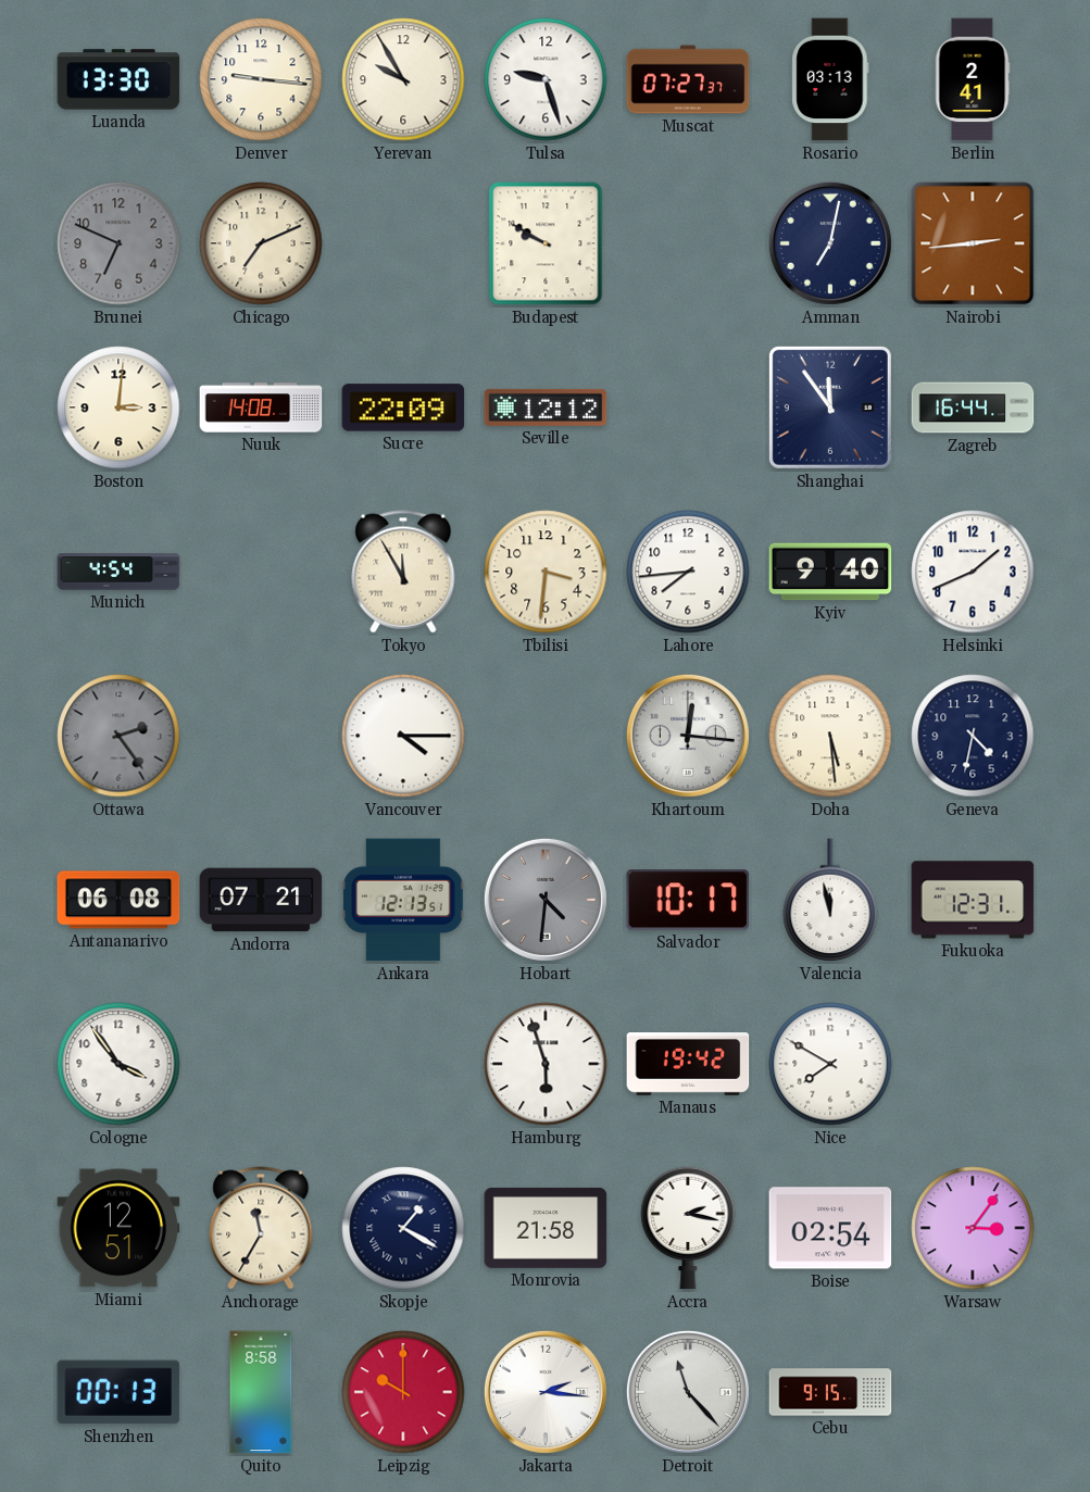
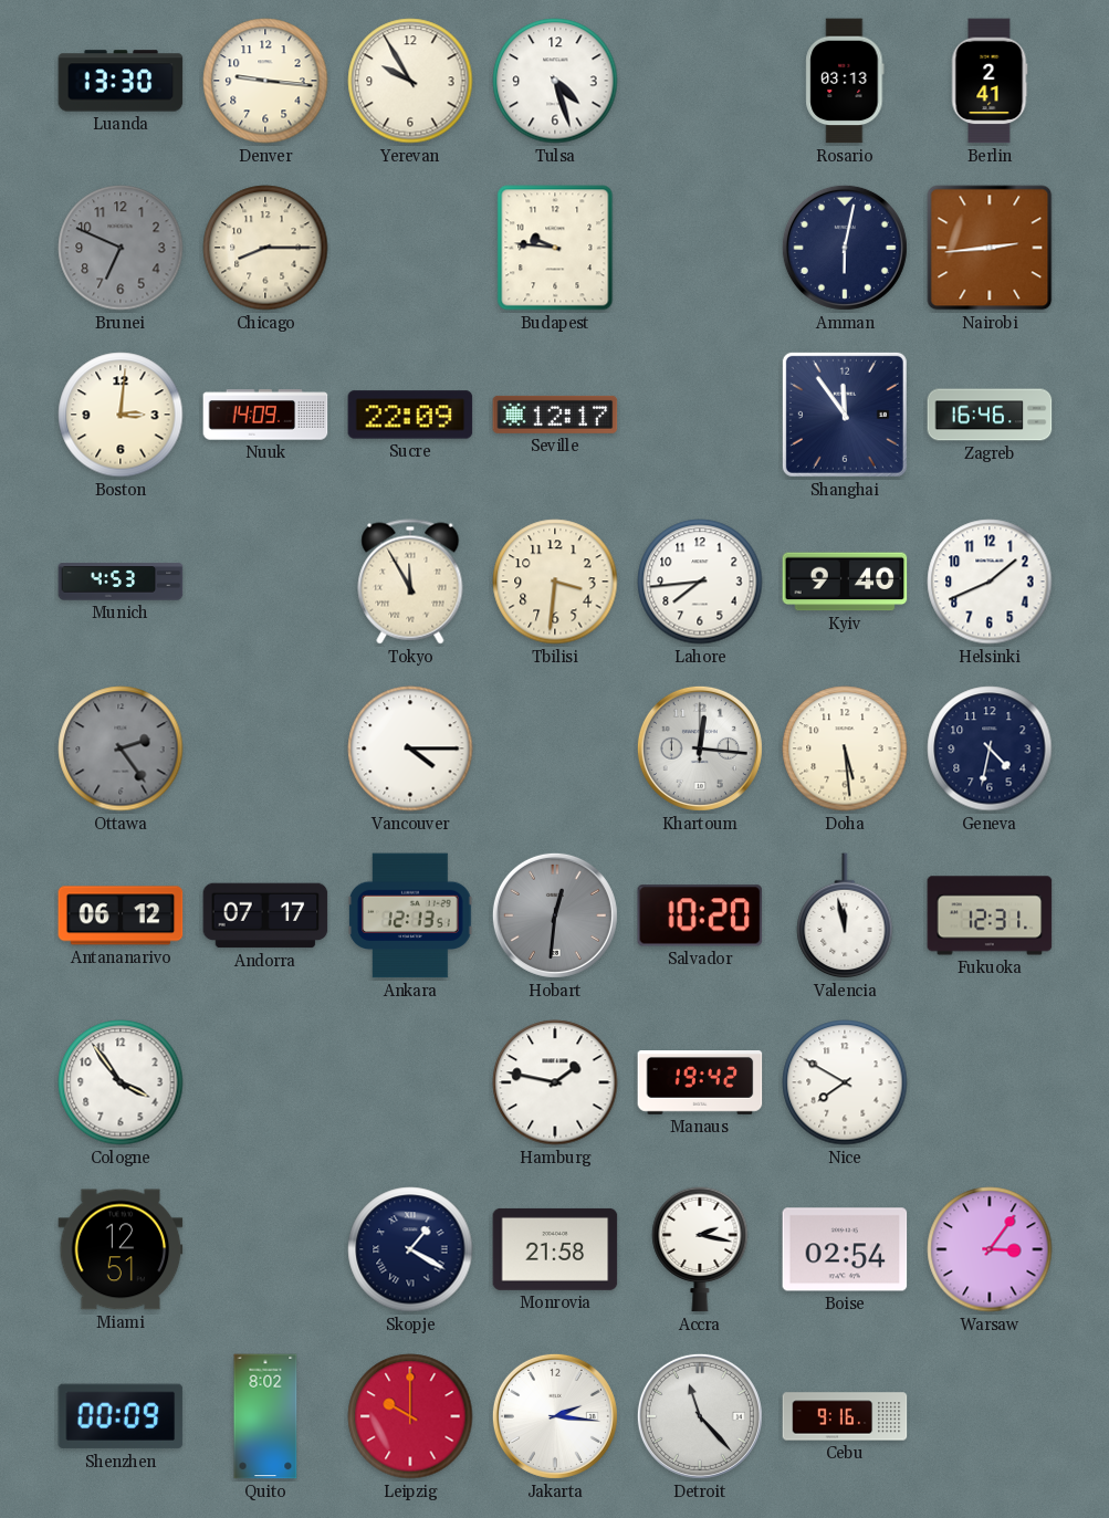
Tulsa: 9:27 -> 4:27 (555, 81)
Muscat: 07:27 -> none (688, 79)
Chicago: 7:11 -> 8:15 (265, 248)
Budapest: 9:50 -> 9:46 (555, 248)
Amman: 7:02 -> 6:02 (845, 248)
Nuuk: 14:08 -> 14:09 (265, 415)
Seville: 12:12 -> 12:17 (555, 415)
Zagreb: 16:44 -> 16:46 (990, 415)
Munich: 4:54 -> 4:53 (121, 582)
Antananarivo: 06:08 -> 06:12 (121, 915)
Andorra: 07:21 -> 07:17 (265, 915)
Hobart: 4:31 -> 12:31 (555, 915)
Salvador: 10:17 -> 10:20 (700, 915)
Hamburg: 5:57 -> 1:47 (555, 1082)
Anchorage: 11:35 -> none (261, 1228)
Shenzhen: 00:13 -> 00:09 (121, 1416)
Quito: 8:58 -> 8:02 (265, 1416)
Cebu: 9:15 -> 9:16 (845, 1416)
